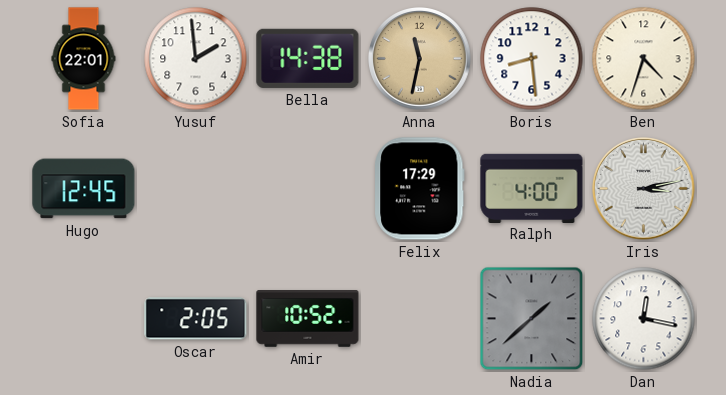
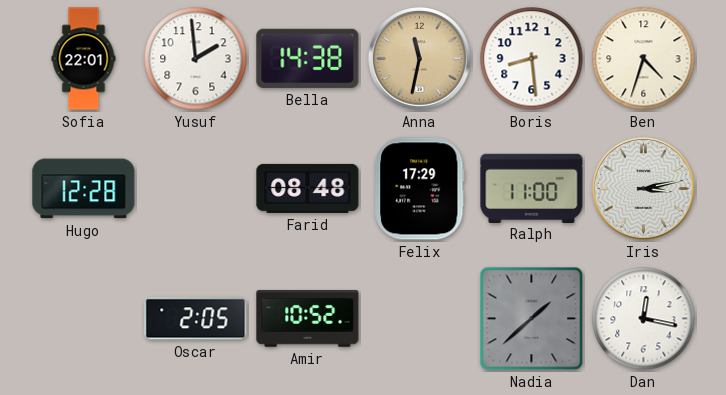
Hugo: 12:45 -> 12:28 (84, 189)
Farid: none -> 08:48 (308, 188)
Ralph: 4:00 -> 11:00 (532, 188)
